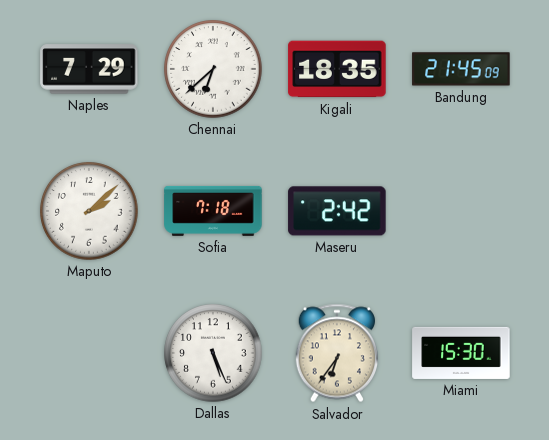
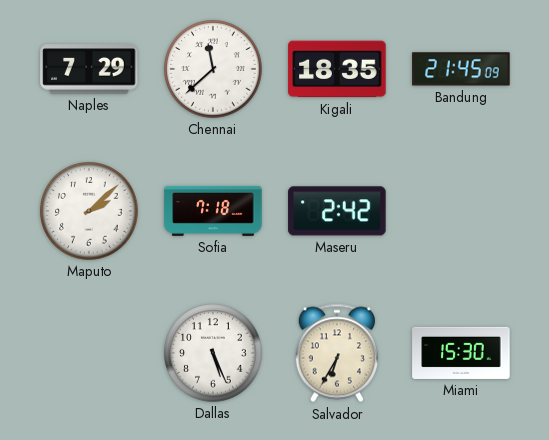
Chennai: 6:38 -> 11:38 (213, 69)
Salvador: 6:36 -> 6:35 (337, 353)
